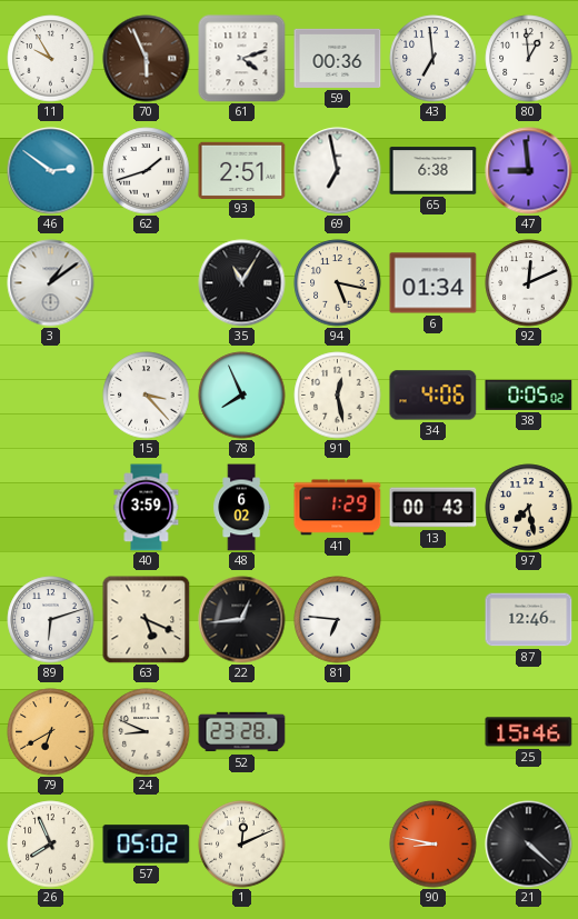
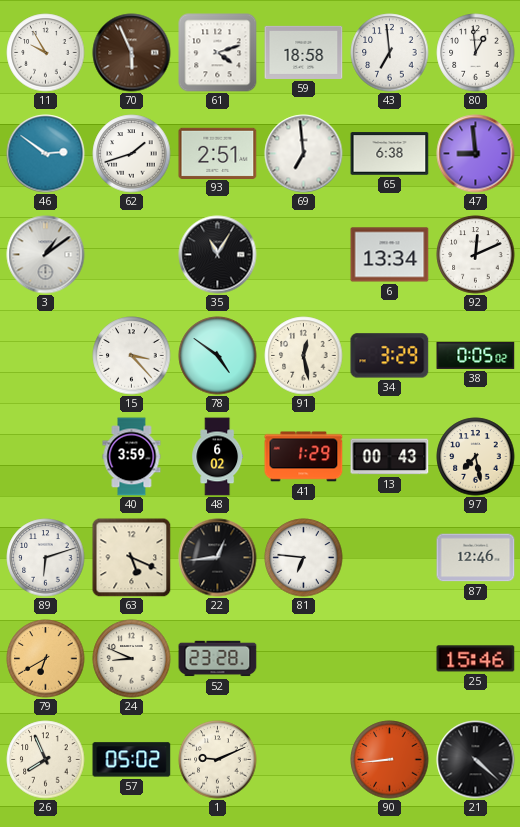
59: 00:36 -> 18:58 (304, 52)
69: 6:58 -> 6:59 (304, 154)
94: 5:17 -> none (338, 283)
6: 01:34 -> 13:34 (390, 255)
78: 7:56 -> 4:51 (218, 356)
34: 4:06 -> 3:29 (390, 356)
1: 12:11 -> 9:11 (218, 760)
90: 8:47 -> 8:44 (390, 760)
